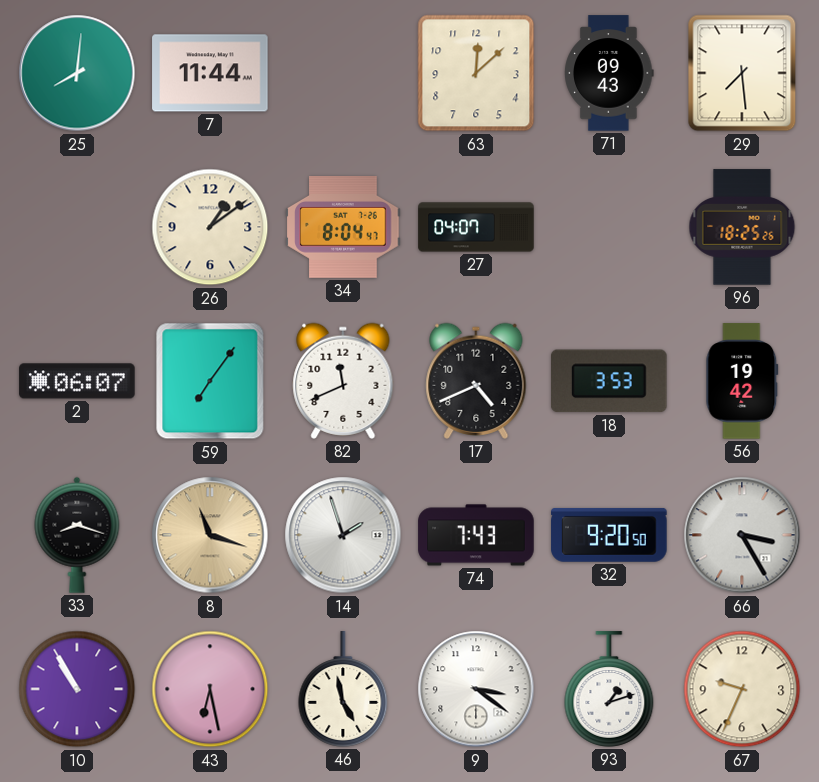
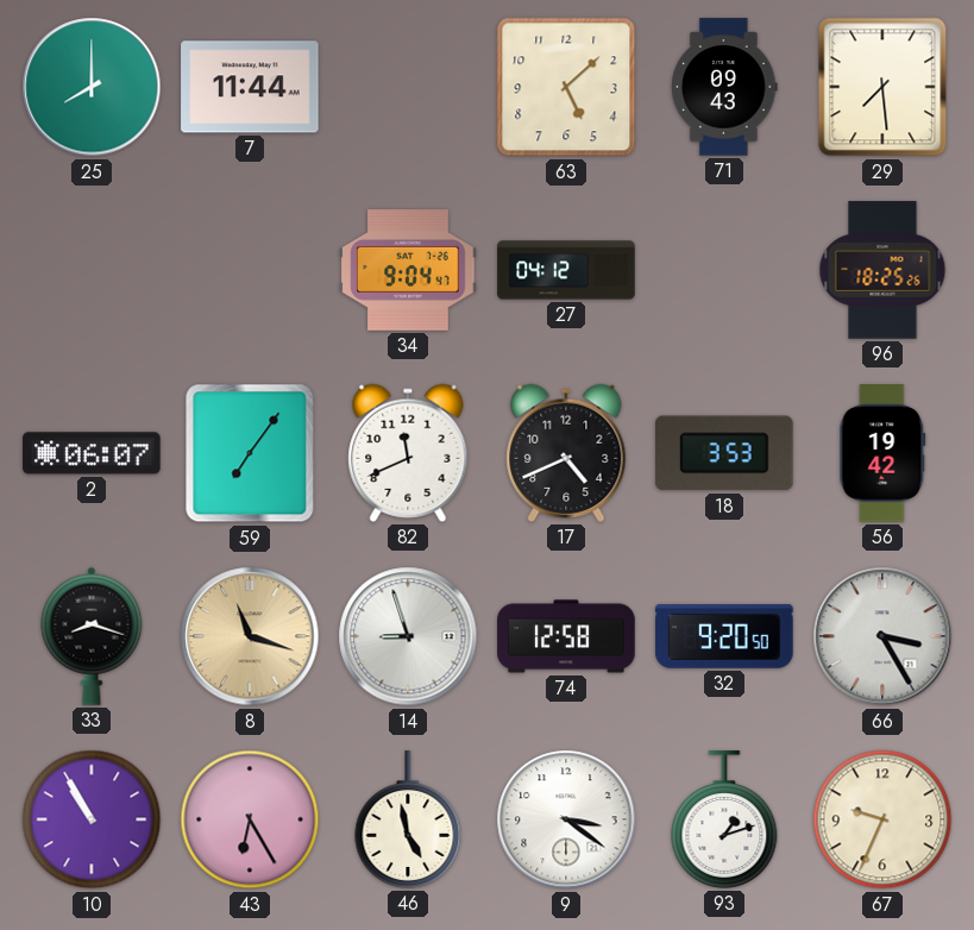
25: 8:01 -> 8:00 (92, 87)
63: 12:08 -> 5:08 (566, 87)
26: 1:09 -> none (210, 227)
34: 8:04 -> 9:04 (408, 271)
27: 04:07 -> 04:12 (566, 270)
14: 1:57 -> 8:57 (408, 636)
74: 7:43 -> 12:58 (566, 636)
43: 6:28 -> 6:25 (250, 819)
